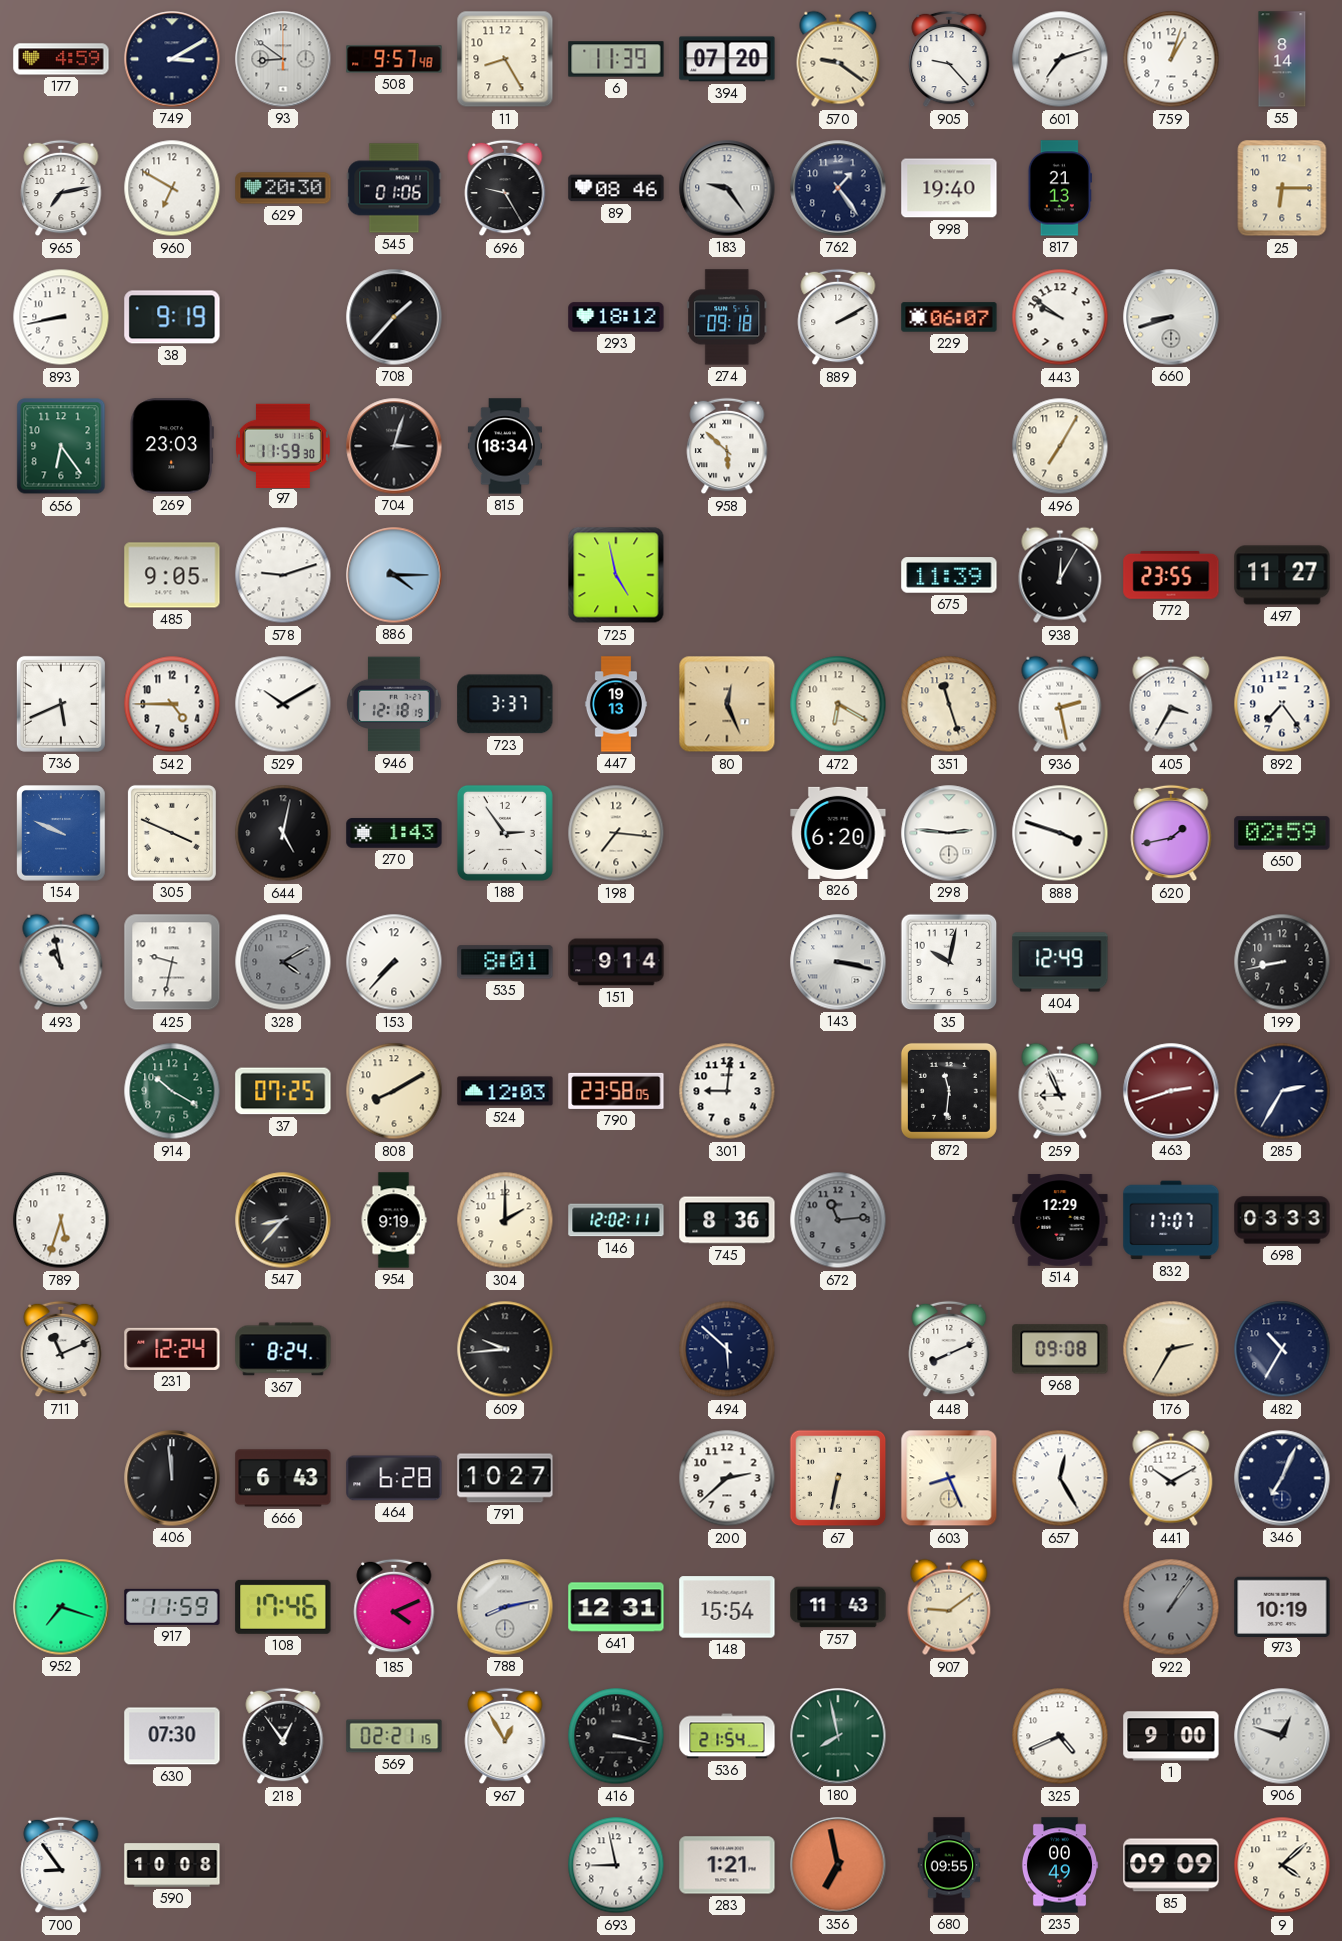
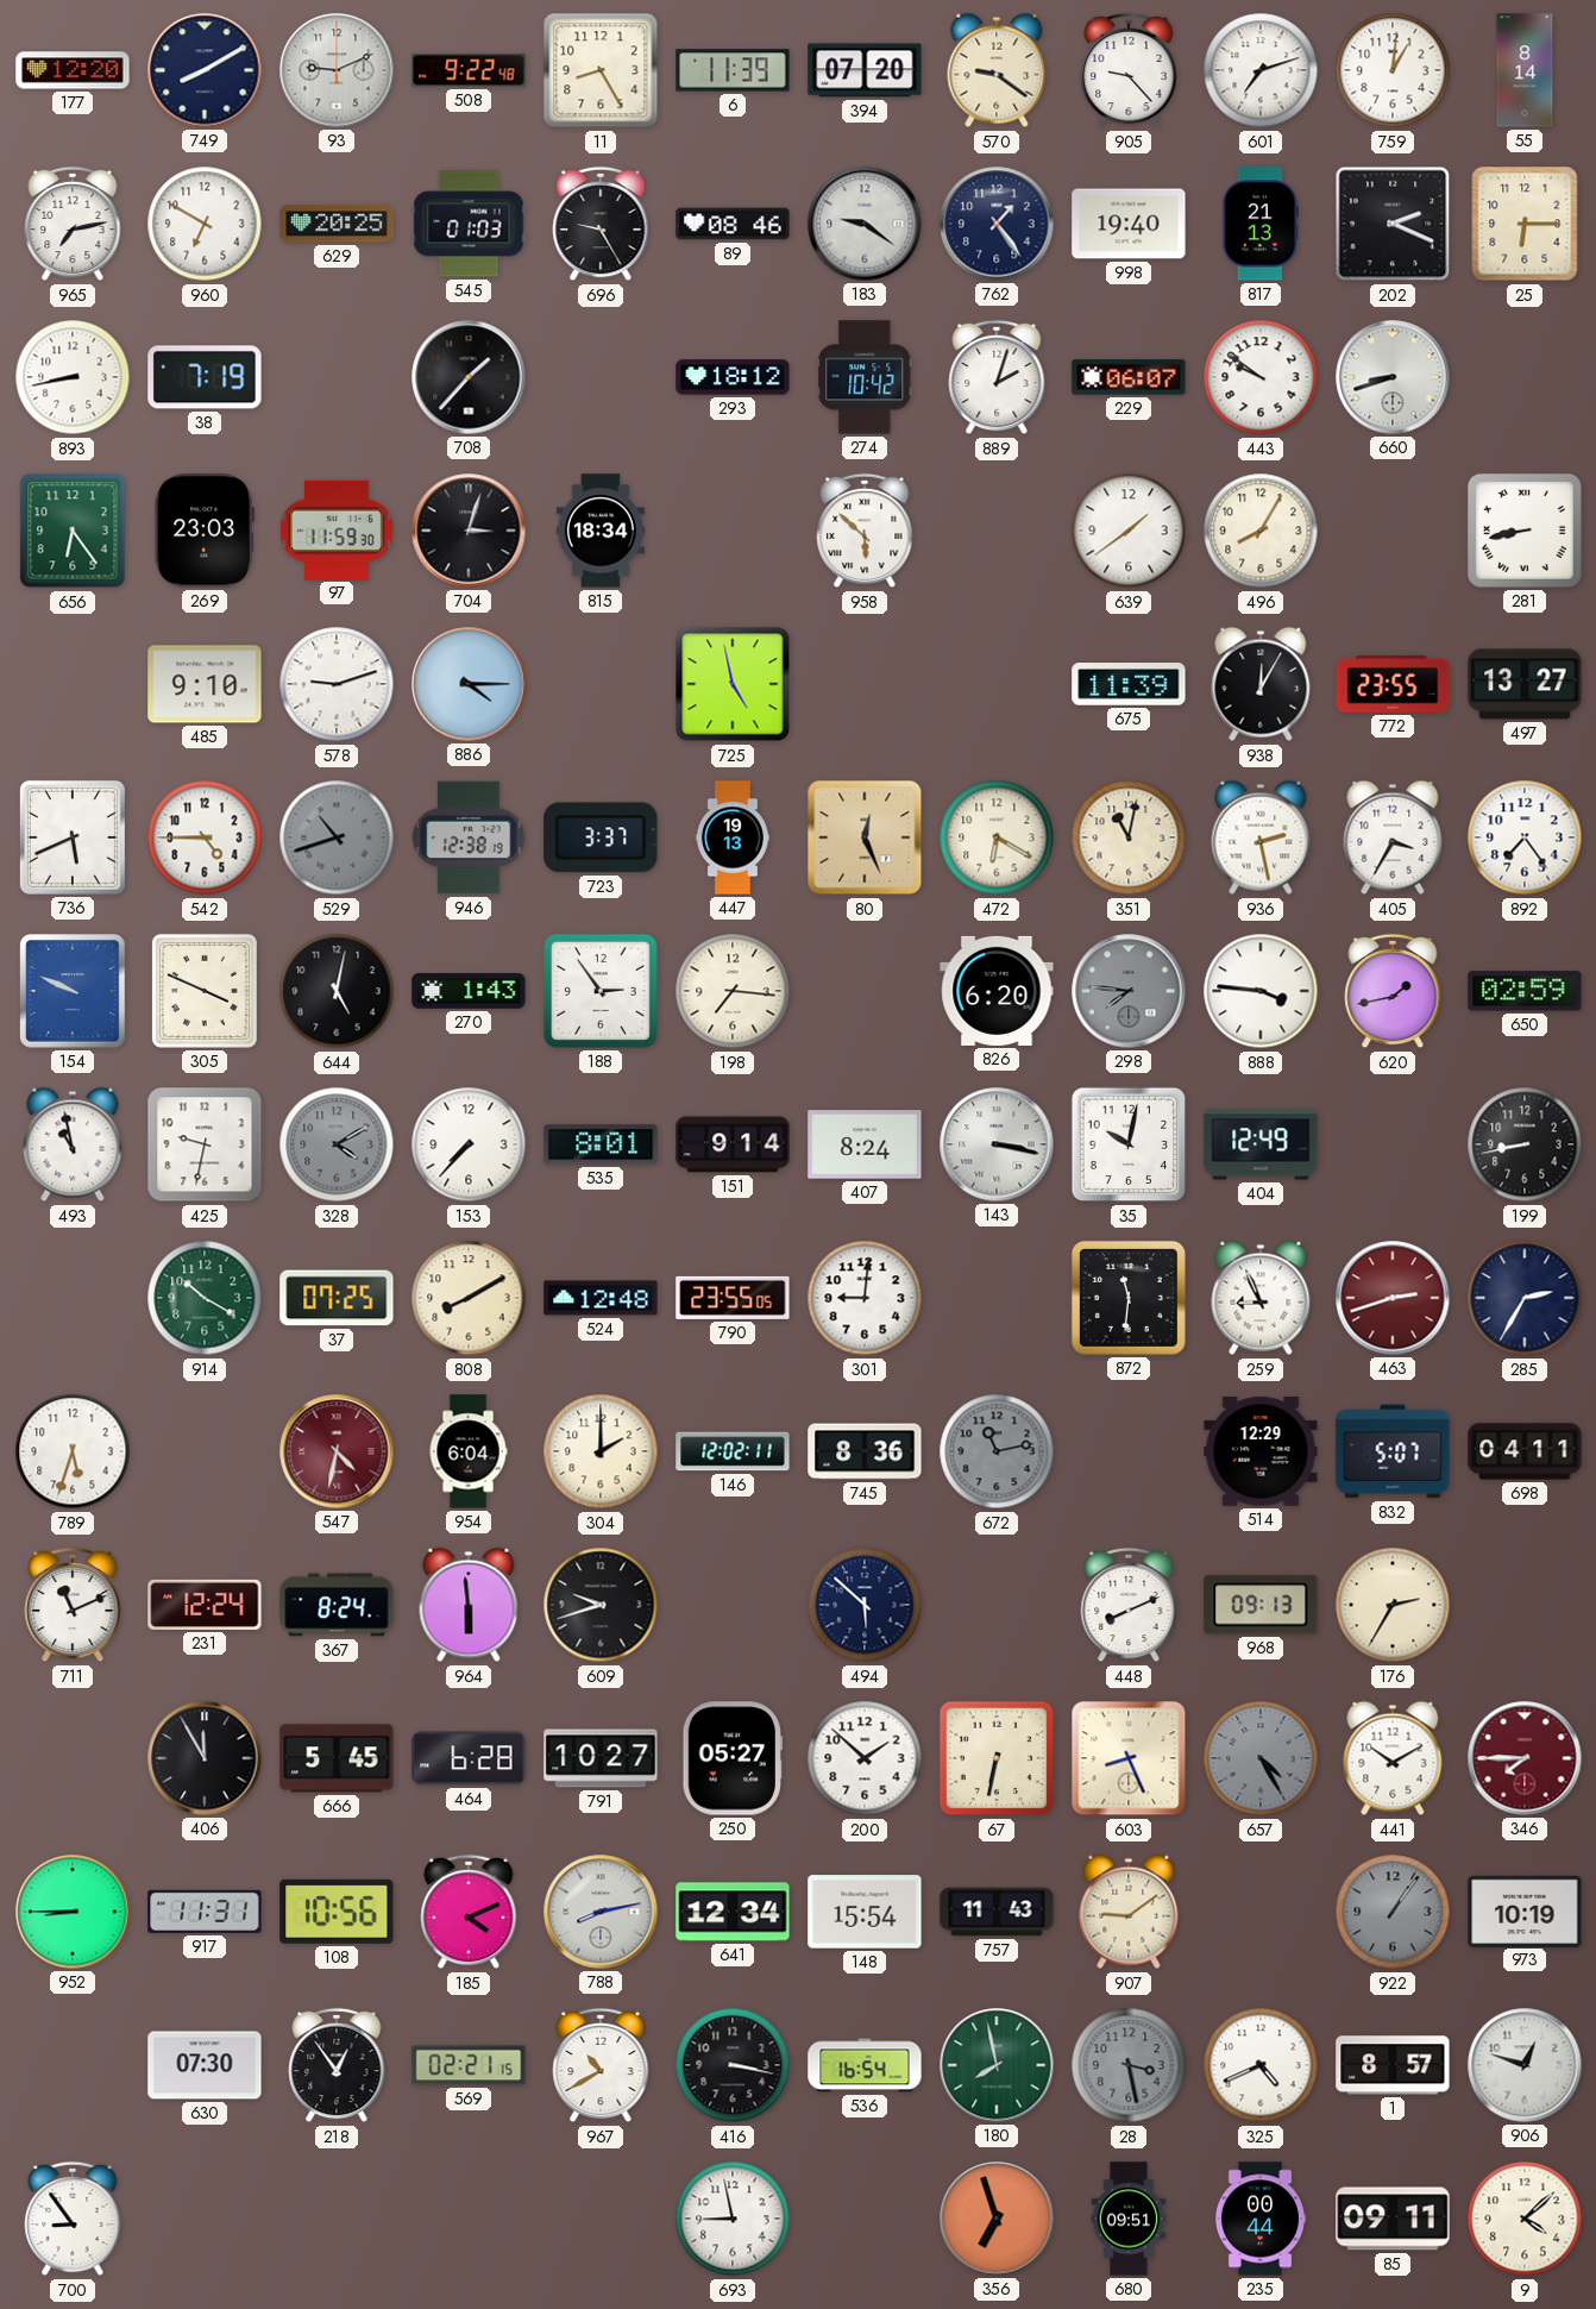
177: 4:59 -> 12:20 (73, 70)
749: 3:10 -> 8:10 (205, 70)
93: 8:51 -> 9:11 (337, 70)
508: 9:57 -> 9:22 (469, 70)
759: 1:03 -> 1:01 (1393, 70)
629: 20:30 -> 20:25 (337, 224)
545: 01:06 -> 01:03 (469, 224)
183: 9:24 -> 9:21 (865, 224)
202: none -> 2:19 (1393, 224)
38: 9:19 -> 7:19 (205, 377)
274: 09:18 -> 10:42 (865, 377)
889: 2:10 -> 2:03 (997, 377)
639: none -> 1:39 (1129, 531)
496: 7:05 -> 8:05 (1261, 531)
281: none -> 8:43 (1525, 531)
485: 9:05 -> 9:10 (205, 684)
497: 11:27 -> 13:27 (1525, 684)
529: 10:10 -> 10:42 (337, 837)
529 dial: white -> grey (337, 837)
946: 12:18 -> 12:38 (469, 837)
351: 11:27 -> 11:02 (1129, 837)
298: 2:46 -> 7:46 (1129, 991)
298 dial: white -> grey (1129, 991)
888: 3:48 -> 3:46 (1261, 991)
407: none -> 8:24 (865, 1144)
524: 12:03 -> 12:48 (601, 1298)
790: 23:58 -> 23:55 (733, 1298)
547: 8:37 -> 4:32 (337, 1451)
547 dial: black -> burgundy (337, 1451)
954: 9:19 -> 6:04 (469, 1451)
672: 11:14 -> 11:13 (997, 1451)
832: 17:07 -> 5:07 (1393, 1451)
698: 03:33 -> 04:11 (1525, 1451)
964: none -> 5:59 (469, 1605)
609: 9:44 -> 9:42 (601, 1605)
968: 09:08 -> 09:13 (1261, 1605)
482: 10:35 -> none (1282, 1349)
406: 11:59 -> 11:55 (205, 1758)
666: 6:43 -> 5:45 (337, 1758)
250: none -> 05:27 (733, 1758)
200: 2:38 -> 1:52 (865, 1758)
657: 12:25 -> 4:25 (1261, 1758)
657 dial: white -> grey (1261, 1758)
346: 7:04 -> 7:45 (1525, 1758)
346 dial: navy -> burgundy (1525, 1758)
952: 7:18 -> 8:45 (73, 1912)
917: 11:59 -> 11:31 (205, 1912)
108: 17:46 -> 10:56 (337, 1912)
641: 12:31 -> 12:34 (733, 1912)
967: 12:55 -> 10:40 (601, 2065)
536: 21:54 -> 16:54 (865, 2065)
28: none -> 3:28 (1129, 2065)
1: 9:00 -> 8:57 (1393, 2065)
590: 10:08 -> none (172, 1865)
283: 1:21 -> none (727, 1865)
356: 6:58 -> 6:57 (997, 2219)
680: 09:55 -> 09:51 (1129, 2219)
235: 00:49 -> 00:44 (1261, 2219)
85: 09:09 -> 09:11 (1393, 2219)
